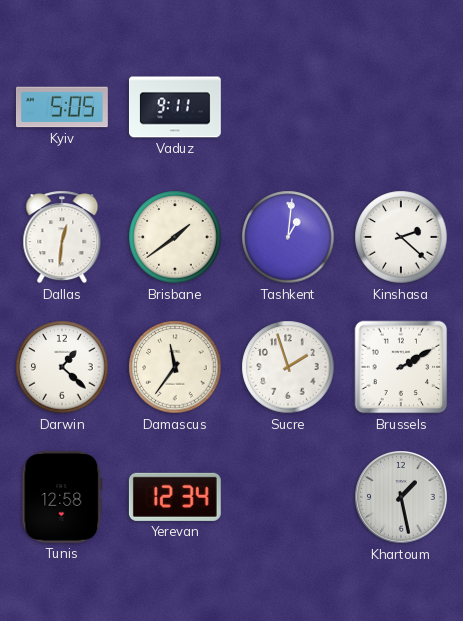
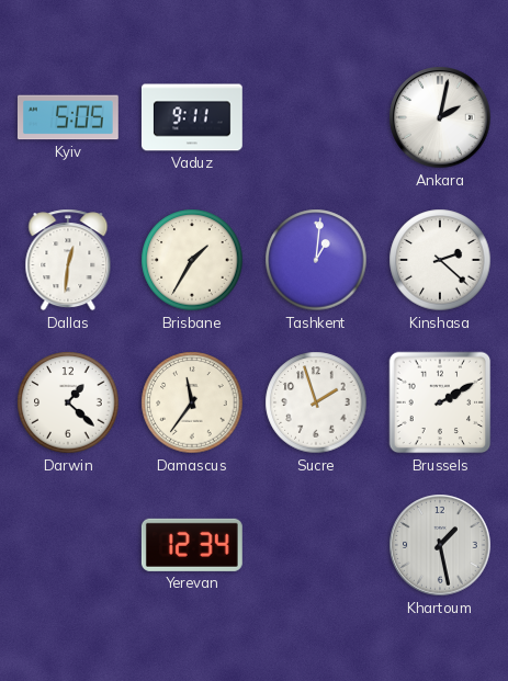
Ankara: none -> 2:02 (440, 117)
Brisbane: 1:39 -> 1:35 (192, 260)
Tunis: 12:58 -> none (62, 497)
